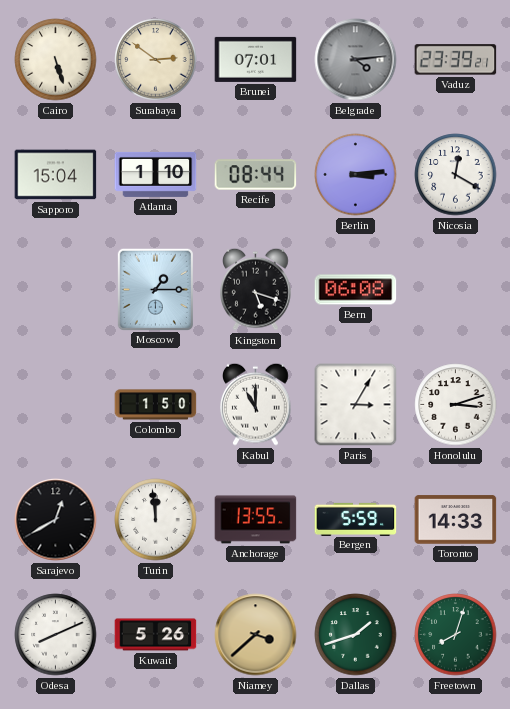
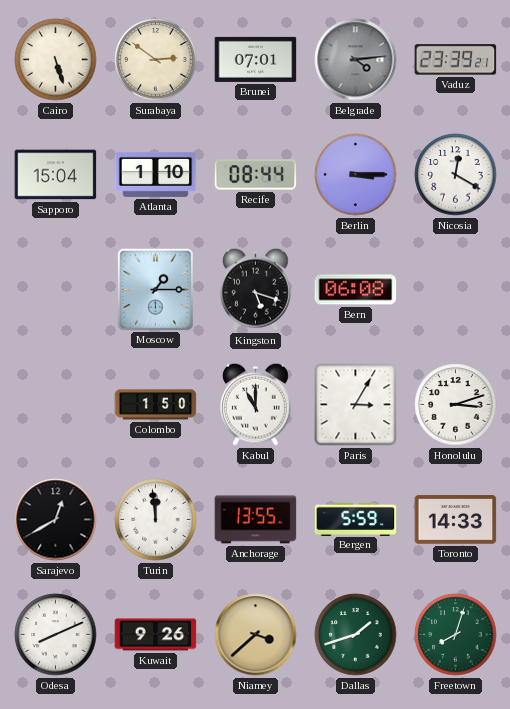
Berlin: 3:14 -> 3:15 (356, 175)
Kuwait: 5:26 -> 9:26 (156, 635)
